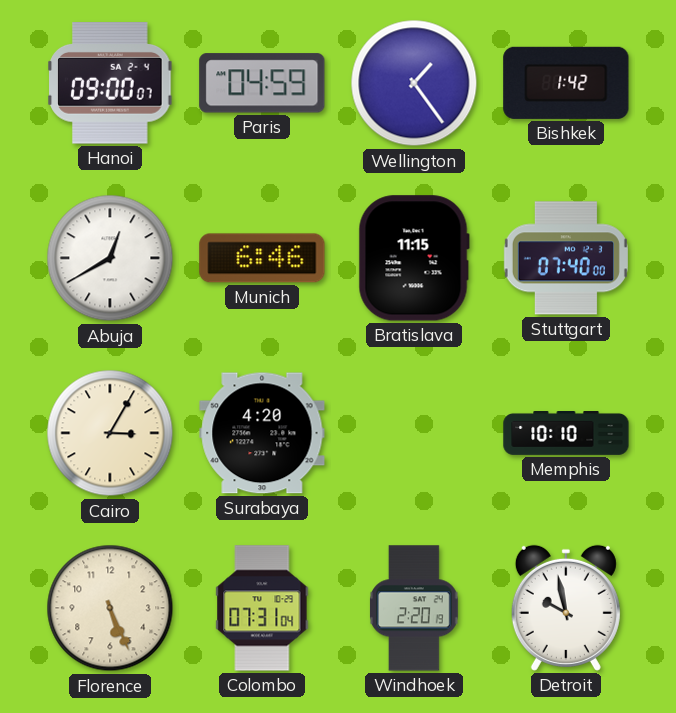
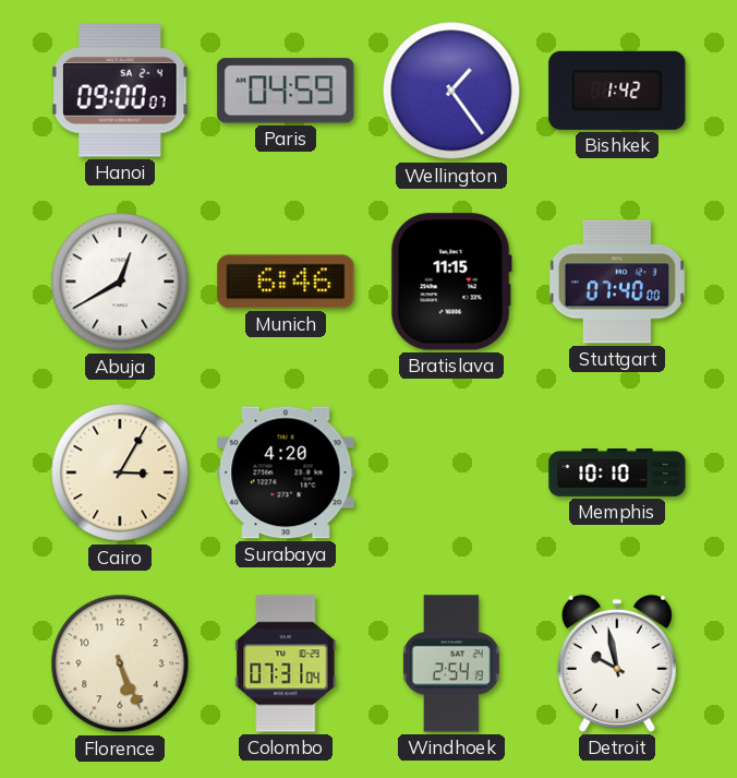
Windhoek: 2:20 -> 2:54 (452, 663)
